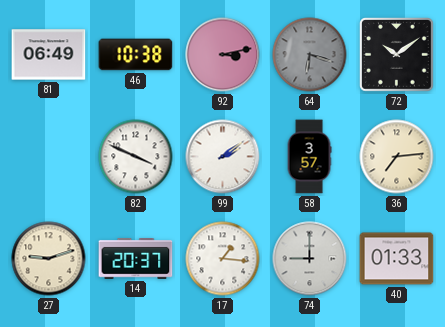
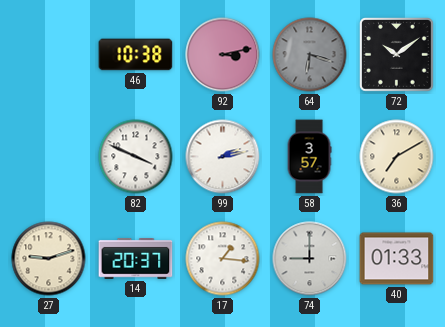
81: 06:49 -> none (49, 55)
99: 2:09 -> 2:13 (223, 157)
36: 7:14 -> 7:10 (397, 157)
